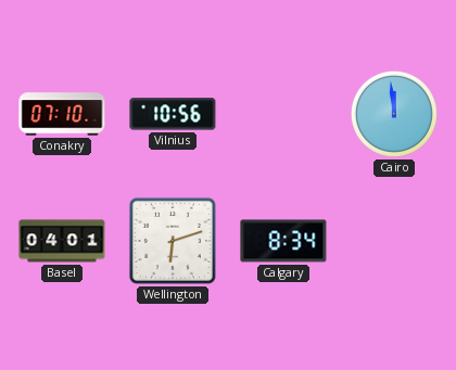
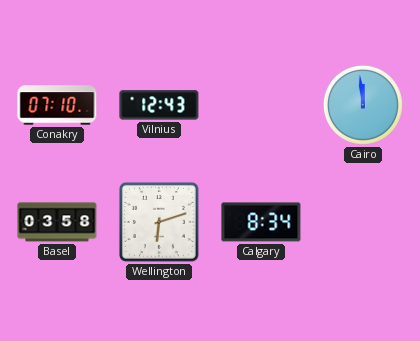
Vilnius: 10:56 -> 12:43 (159, 105)
Basel: 04:01 -> 03:58 (57, 222)
